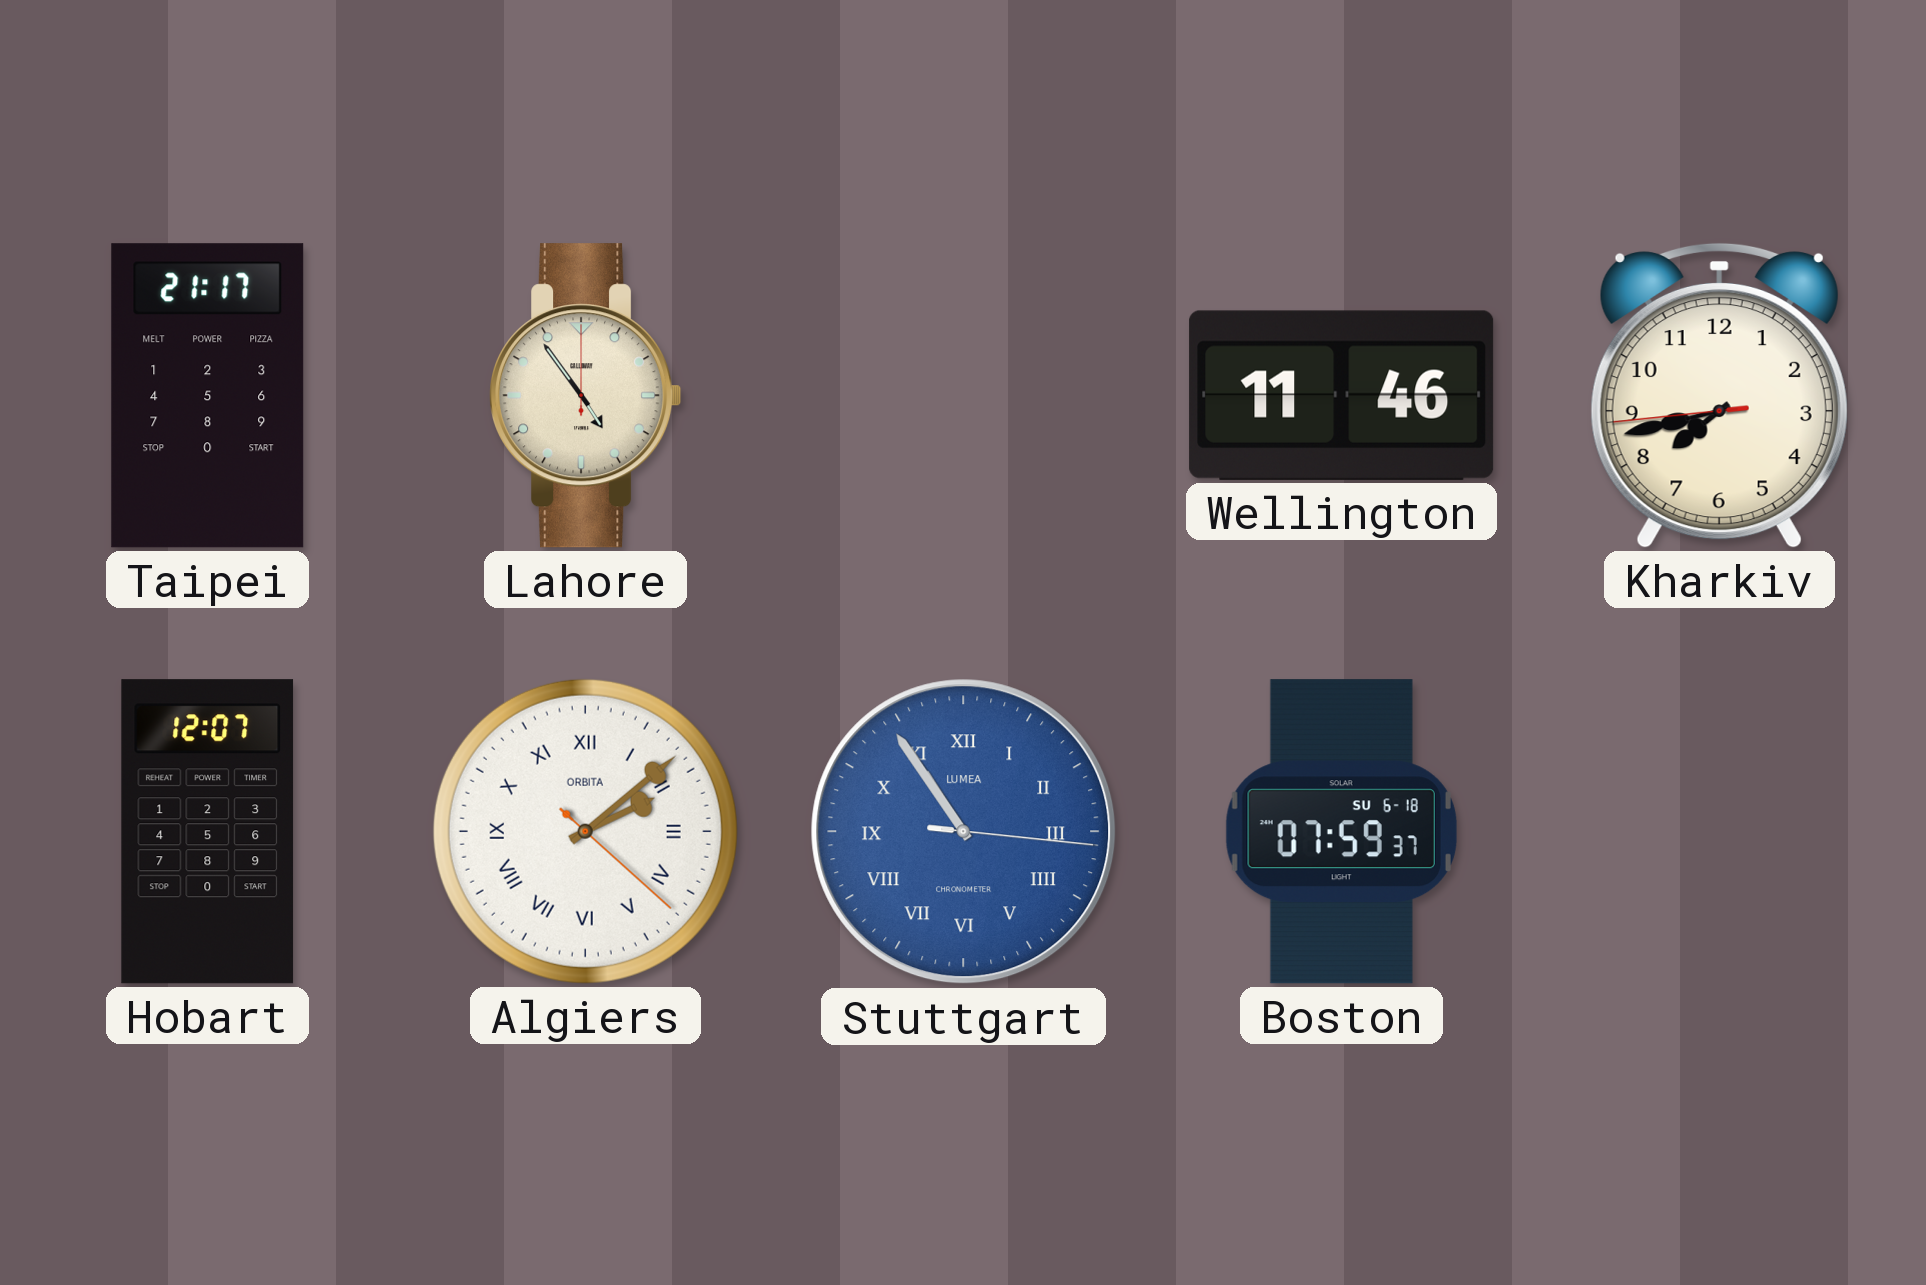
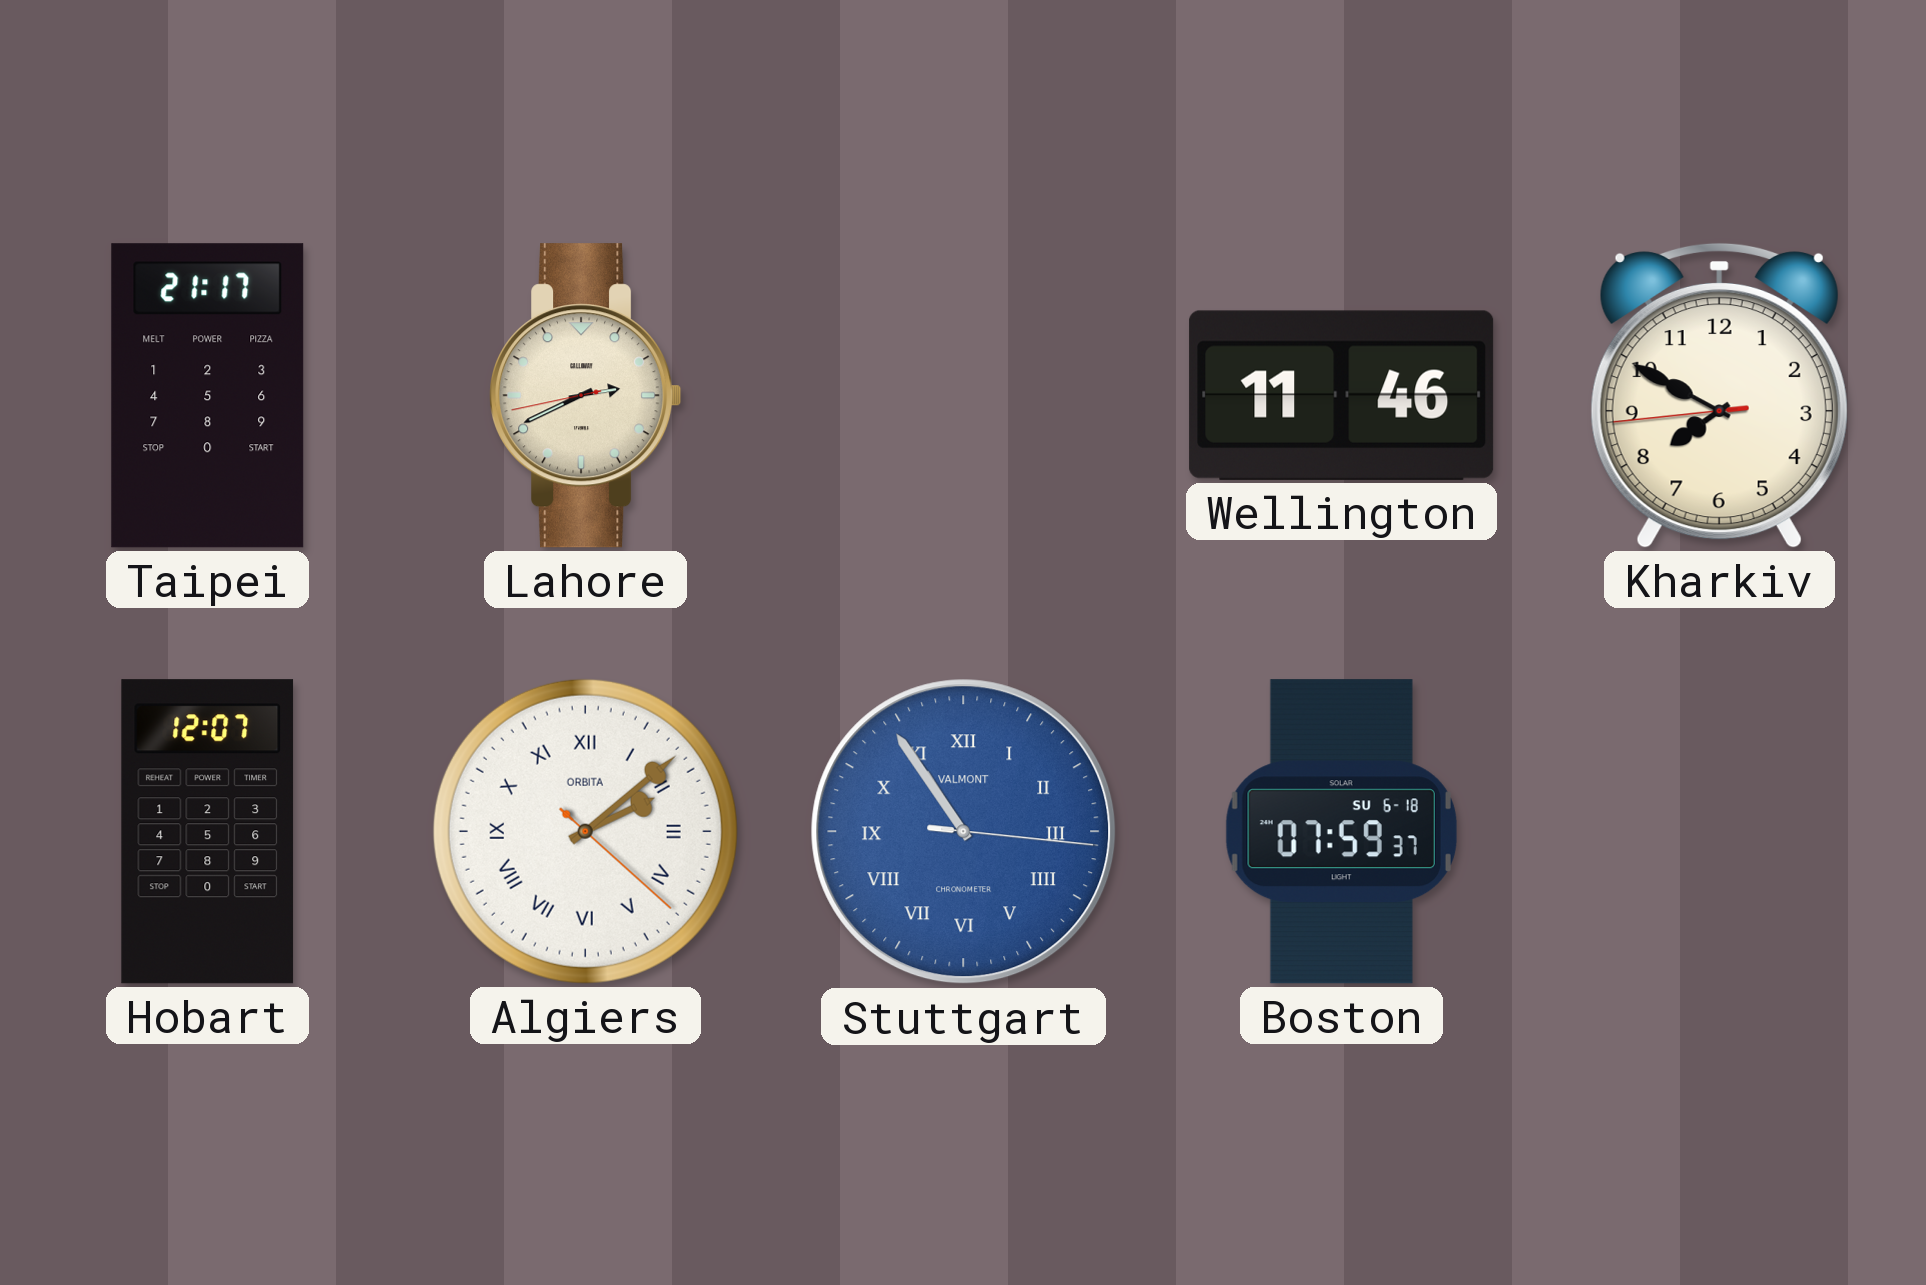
Lahore: 4:54 -> 2:40 (586, 396)
Kharkiv: 7:42 -> 7:49 (1719, 395)
Stuttgart brand: LUMEA -> VALMONT (964, 832)
